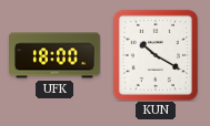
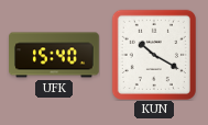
UFK: 18:00 -> 15:40 (54, 55)
